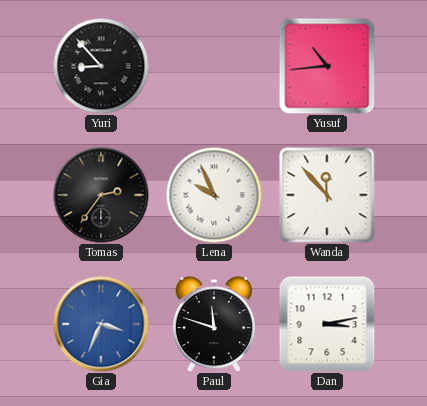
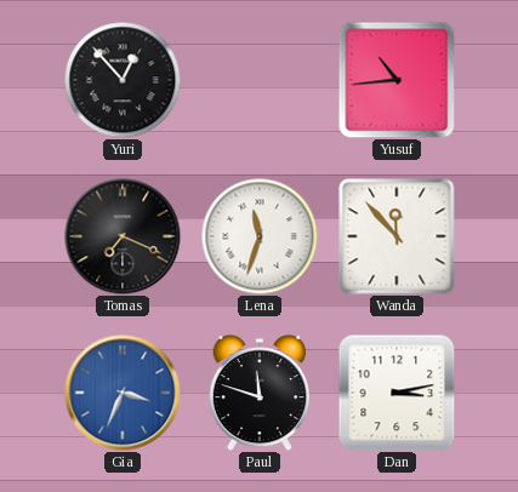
Yuri: 8:53 -> 12:53 (123, 80)
Tomas: 2:36 -> 7:19 (123, 236)
Lena: 9:56 -> 11:33 (260, 236)
